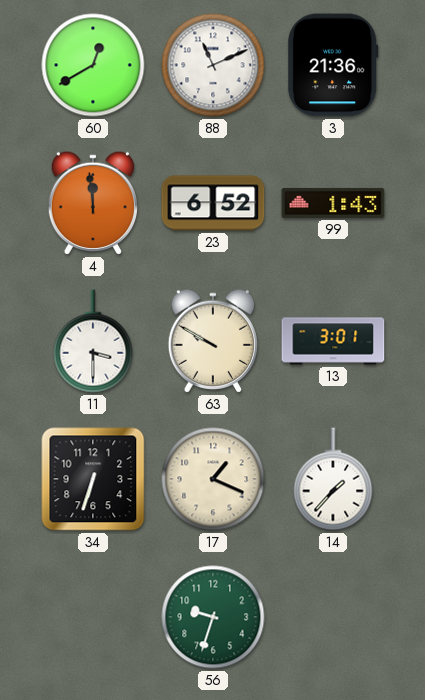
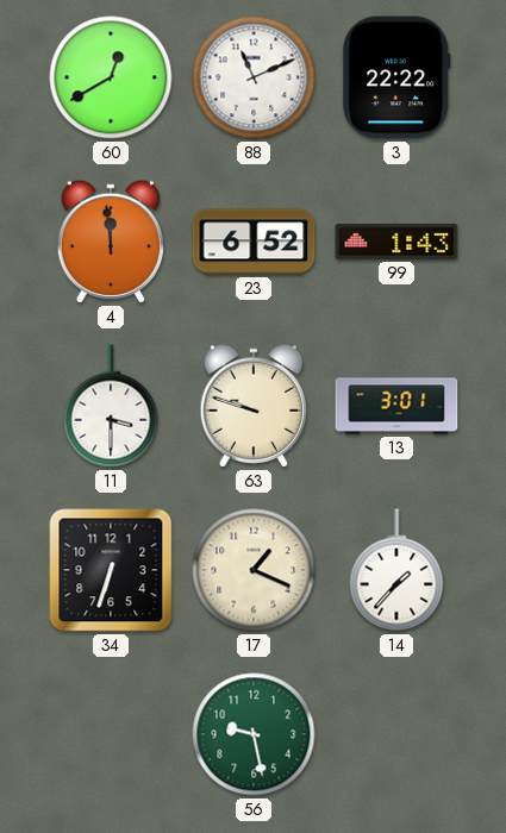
3: 21:36 -> 22:22 (396, 77)
63: 9:50 -> 9:48 (252, 406)
56: 9:33 -> 9:28 (254, 734)
